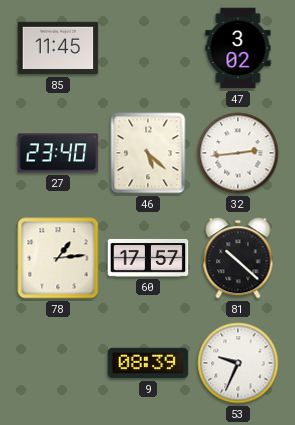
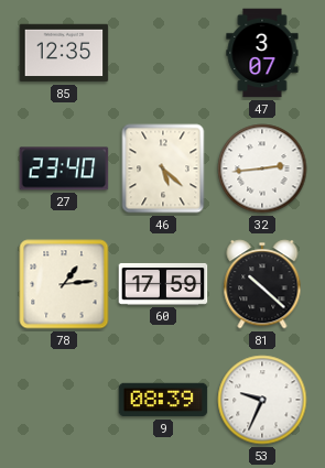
85: 11:45 -> 12:35 (64, 53)
47: 3:02 -> 3:07 (262, 53)
60: 17:57 -> 17:59 (163, 284)
